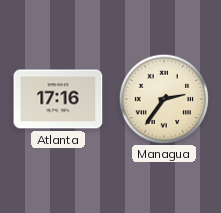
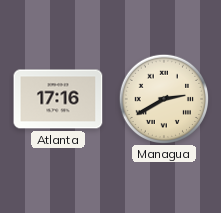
Managua: 2:36 -> 2:40 (163, 98)
